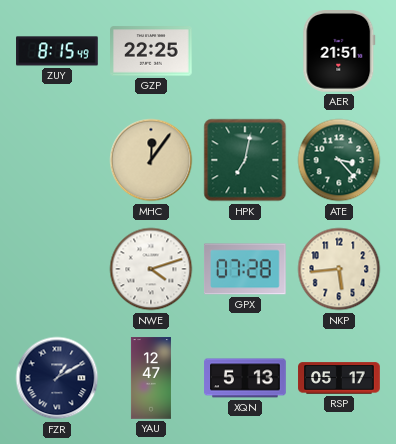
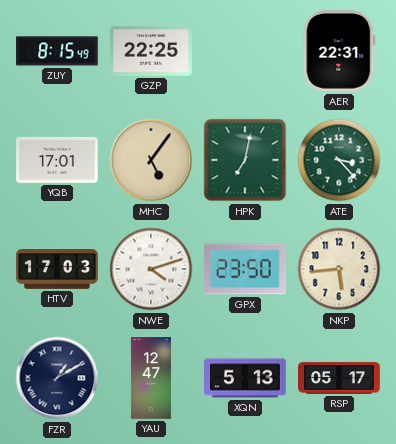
AER: 21:51 -> 22:31 (339, 52)
YQB: none -> 17:01 (57, 160)
MHC: 12:06 -> 5:06 (151, 160)
HTV: none -> 17:03 (57, 269)
GPX: 07:28 -> 23:50 (245, 269)
